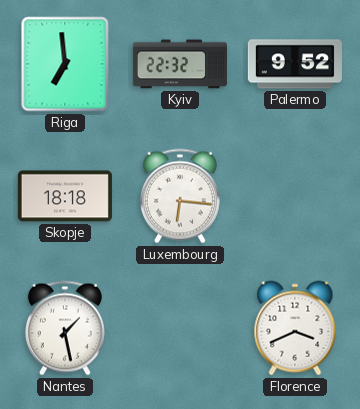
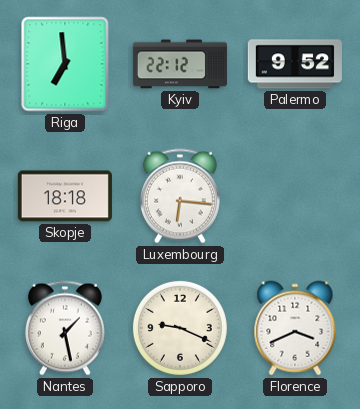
Kyiv: 22:32 -> 22:12 (180, 64)
Sapporo: none -> 9:19 (180, 328)
